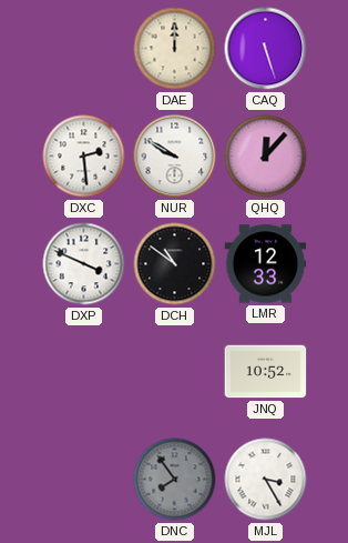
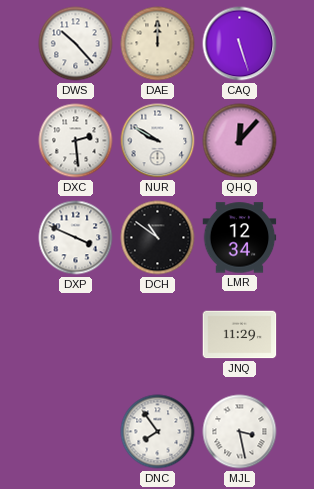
DWS: none -> 10:23 (76, 44)
LMR: 12:33 -> 12:34 (240, 238)
JNQ: 10:52 -> 11:29 (240, 335)
DNC dial: grey -> white (158, 432)
MJL: 3:25 -> 3:28 (240, 432)
